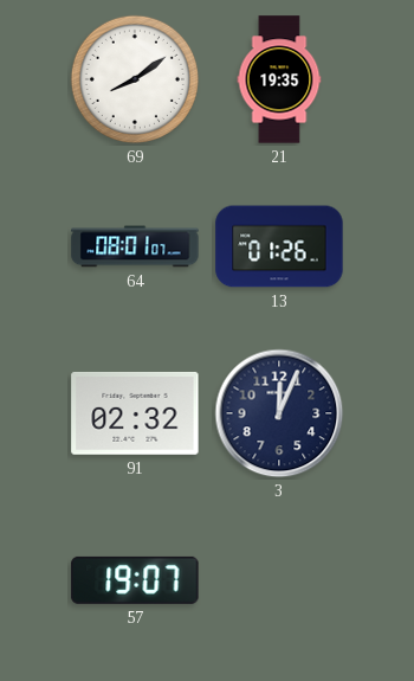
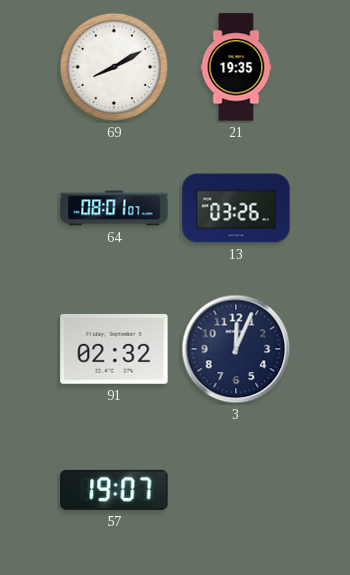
69: 8:09 -> 8:10 (114, 67)
13: 01:26 -> 03:26 (236, 208)
